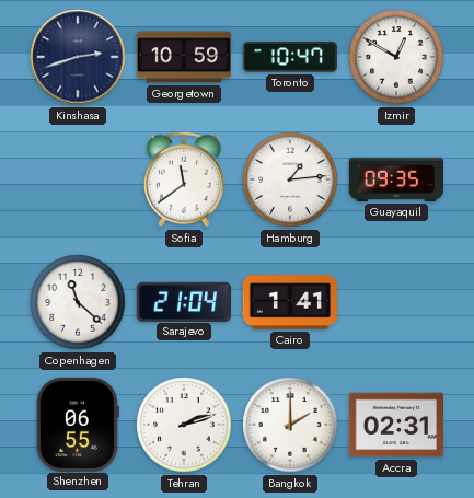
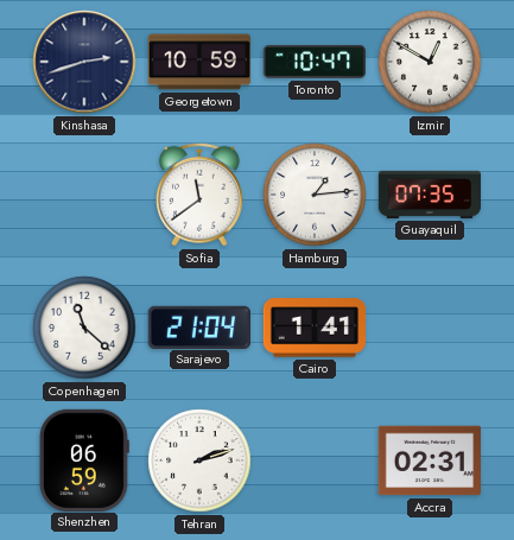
Guayaquil: 09:35 -> 07:35 (429, 195)
Shenzhen: 06:55 -> 06:59 (84, 459)
Bangkok: 2:00 -> none (290, 425)
